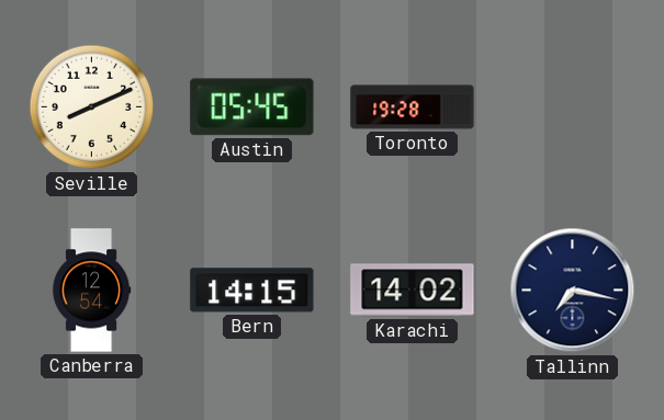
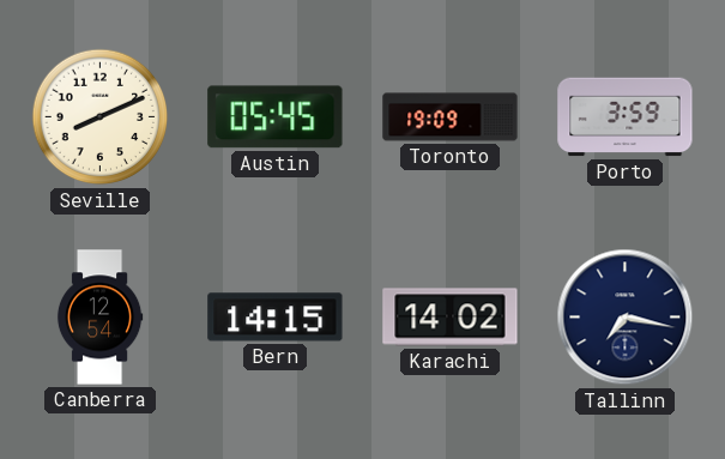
Toronto: 19:28 -> 19:09 (451, 117)
Porto: none -> 3:59 (626, 117)
